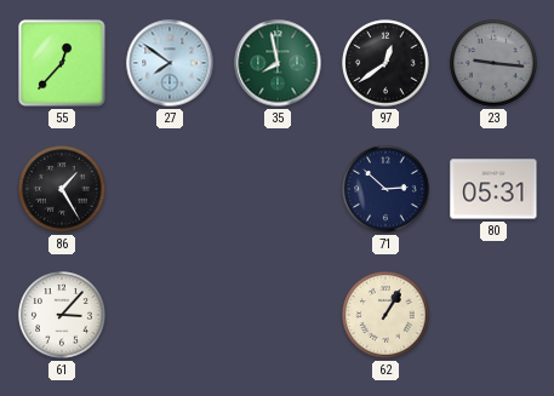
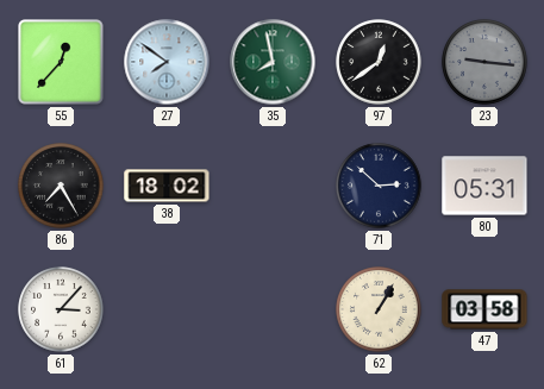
86: 1:25 -> 7:25 (61, 186)
38: none -> 18:02 (167, 186)
47: none -> 03:58 (484, 309)
